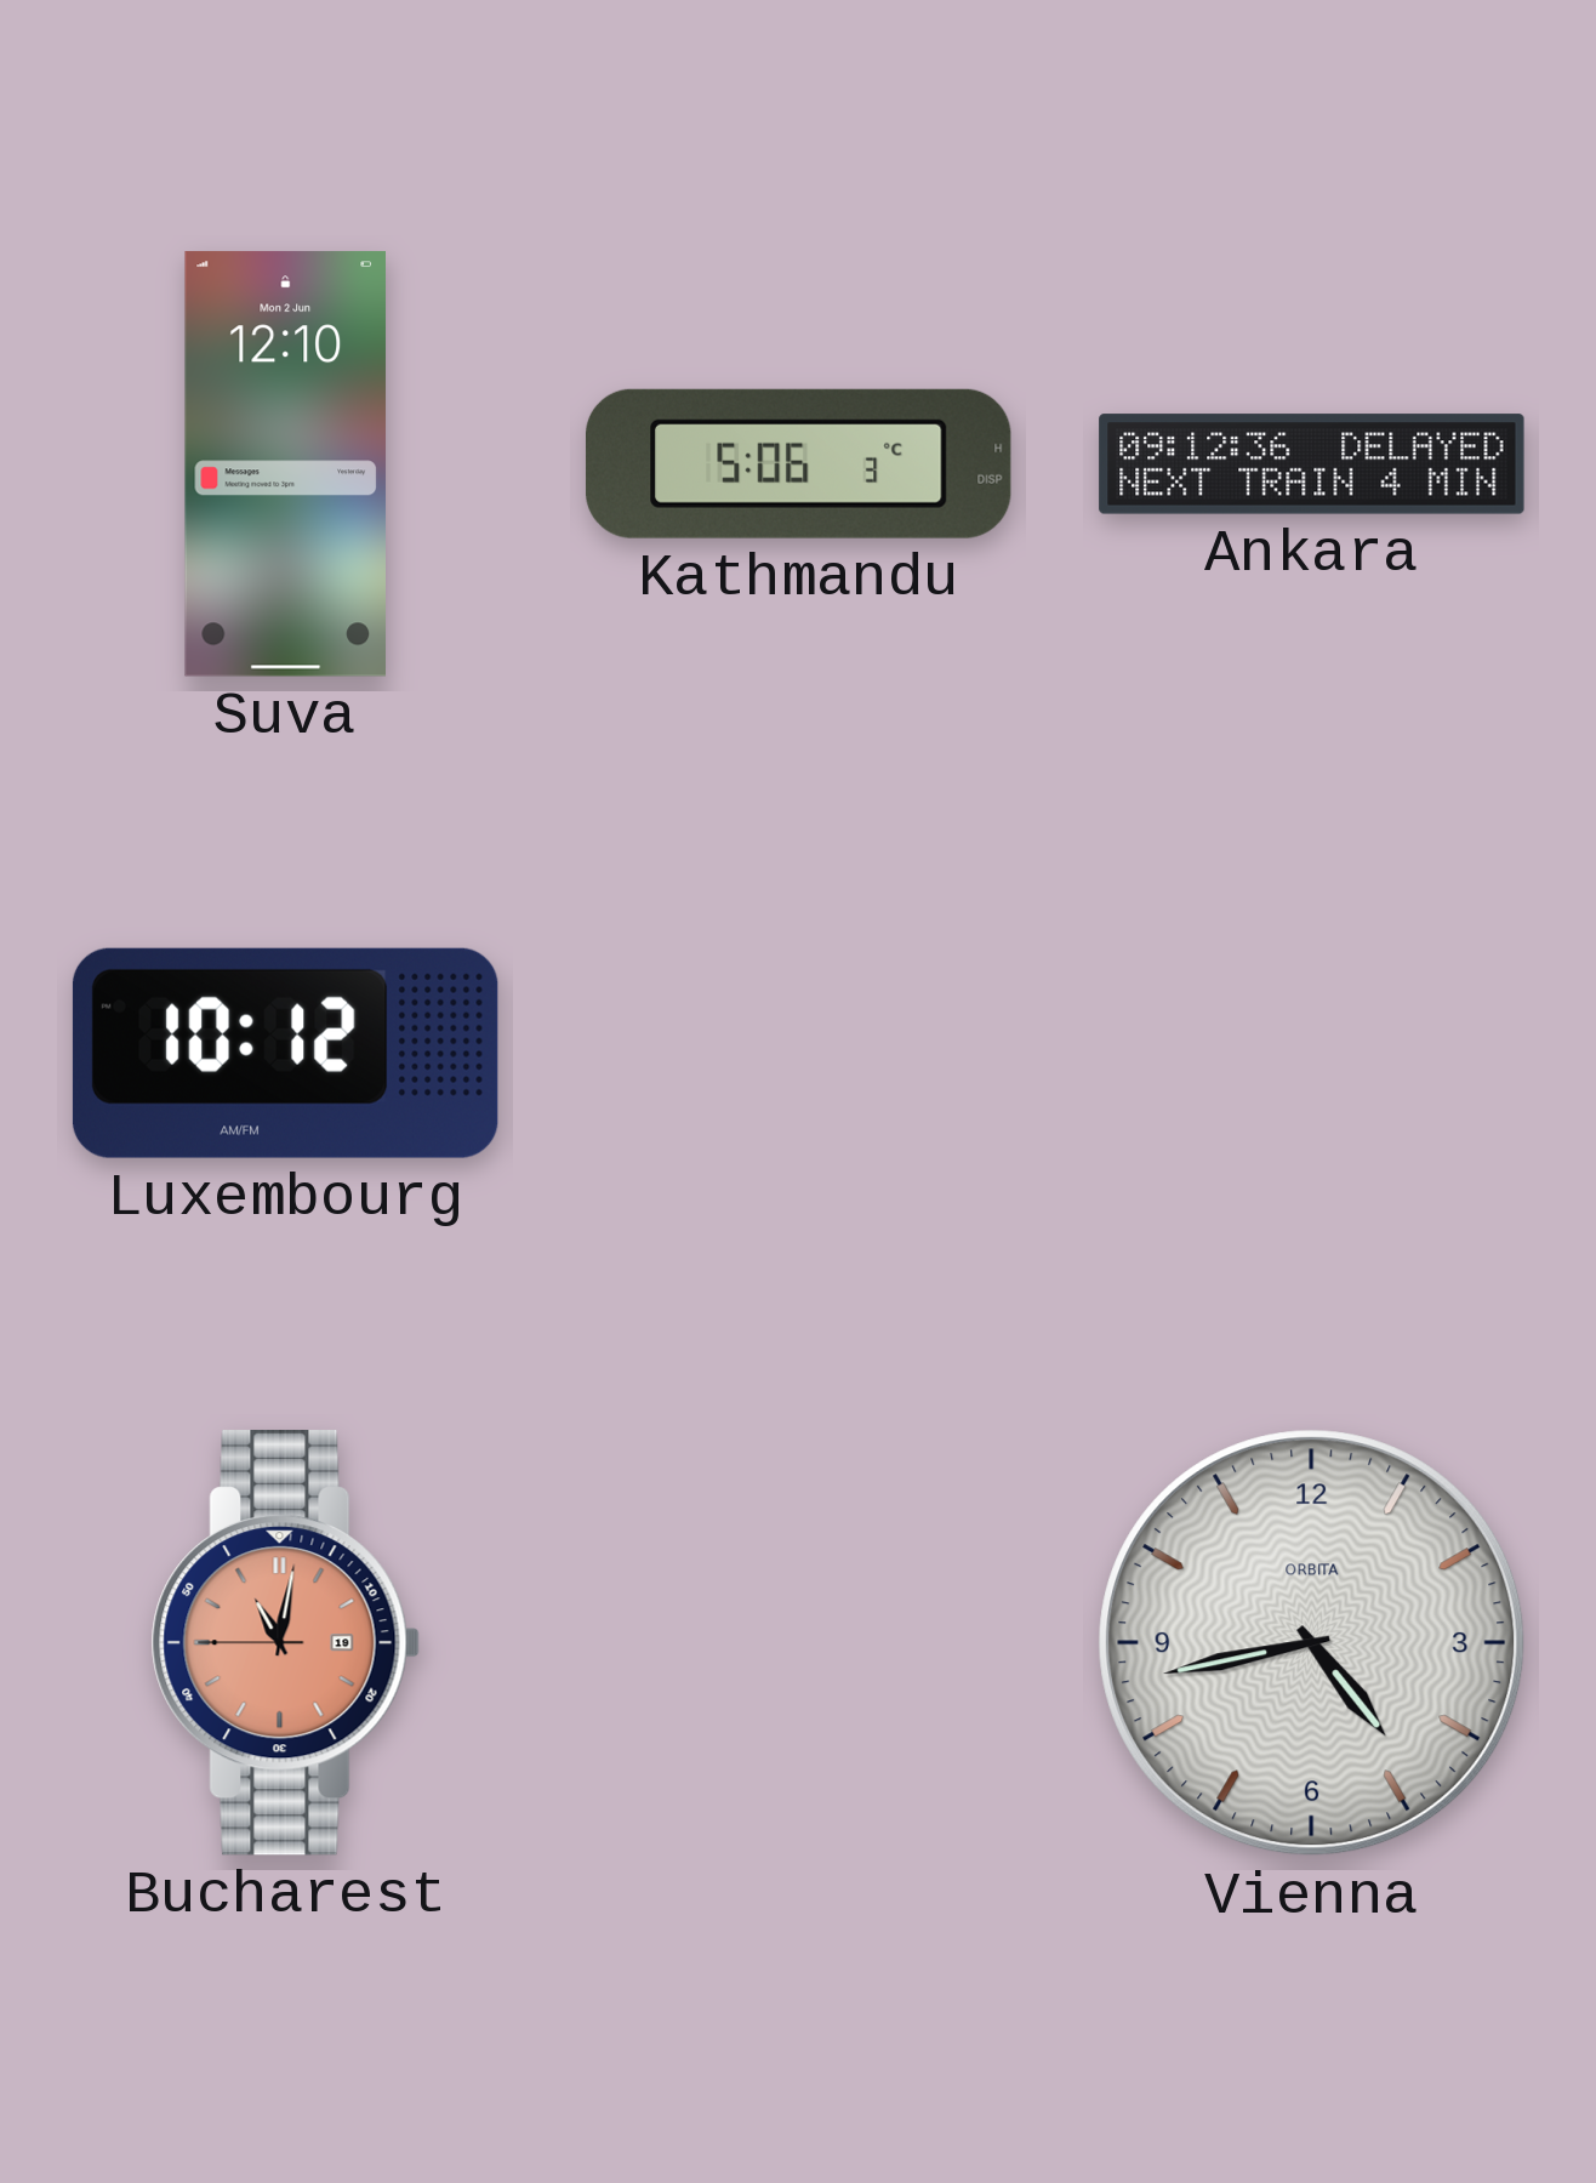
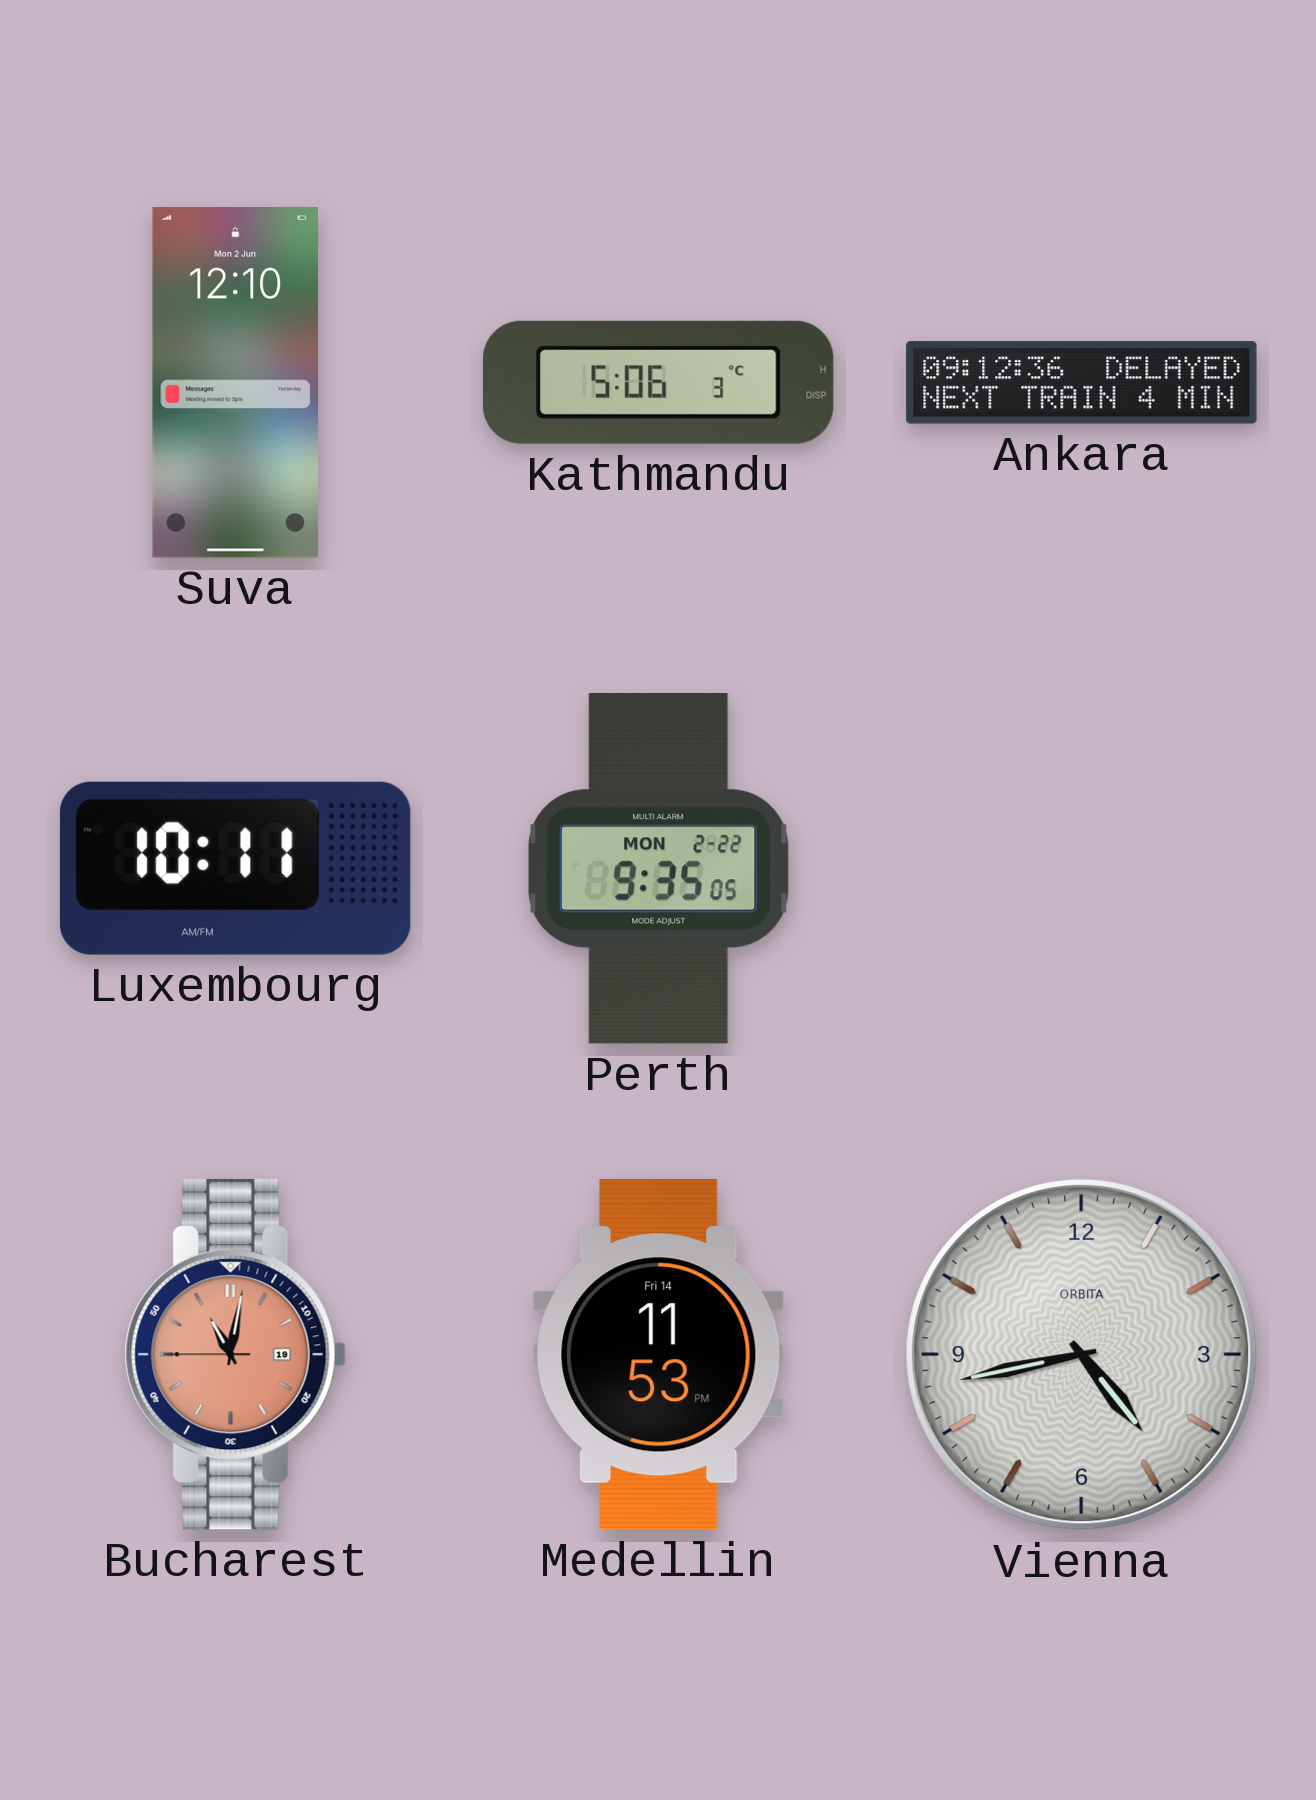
Luxembourg: 10:12 -> 10:11 (235, 868)
Perth: none -> 9:35 (659, 869)
Medellin: none -> 11:53 (659, 1355)
